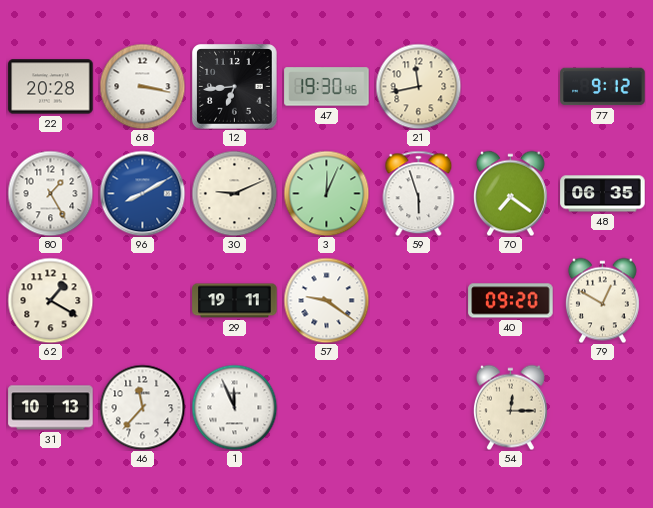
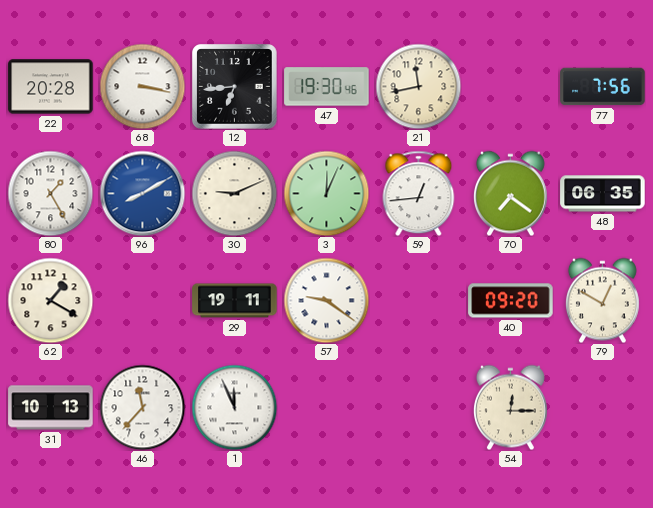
77: 9:12 -> 7:56 (603, 87)
59: 5:57 -> 12:44 (419, 193)
